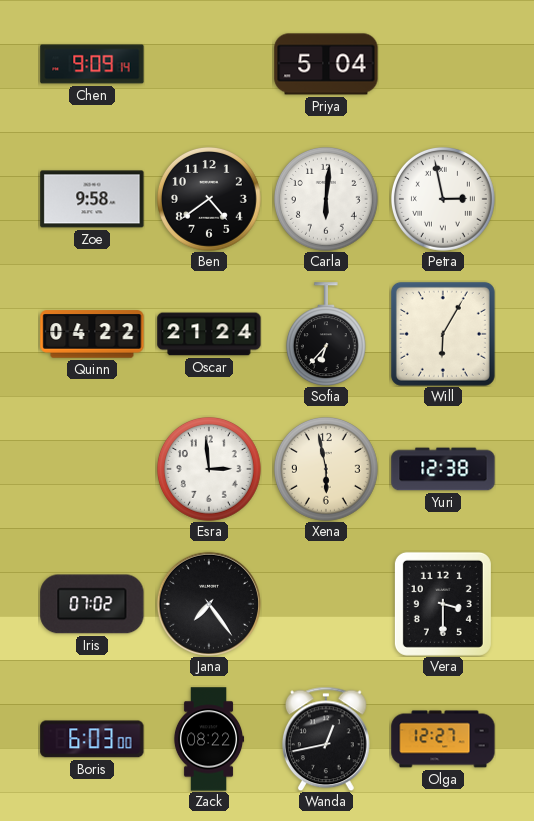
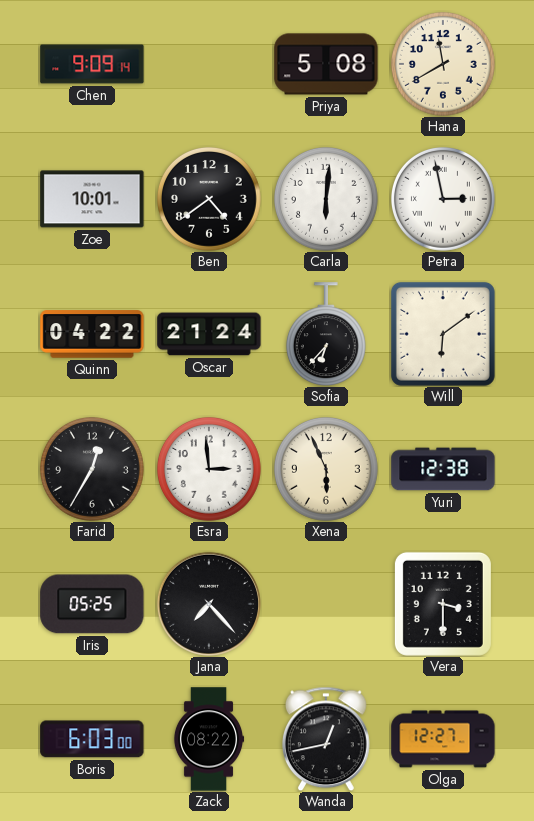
Priya: 5:04 -> 5:08 (326, 64)
Hana: none -> 11:40 (443, 64)
Zoe: 9:58 -> 10:01 (92, 199)
Will: 6:05 -> 6:09 (443, 334)
Farid: none -> 12:35 (92, 469)
Xena: 5:58 -> 5:56 (326, 469)
Iris: 07:02 -> 05:25 (92, 604)
Jana: 7:24 -> 7:23 (209, 604)
